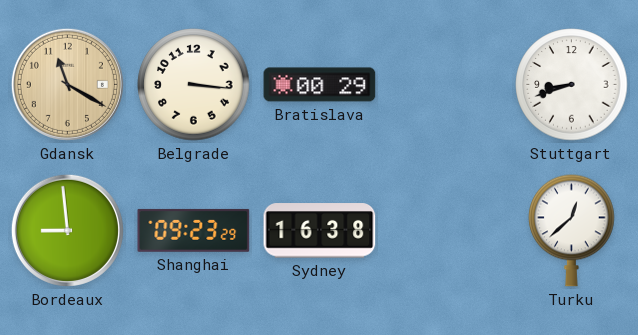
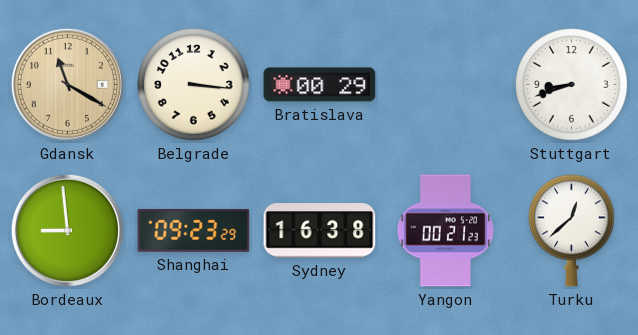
Yangon: none -> 00:21 (445, 231)
